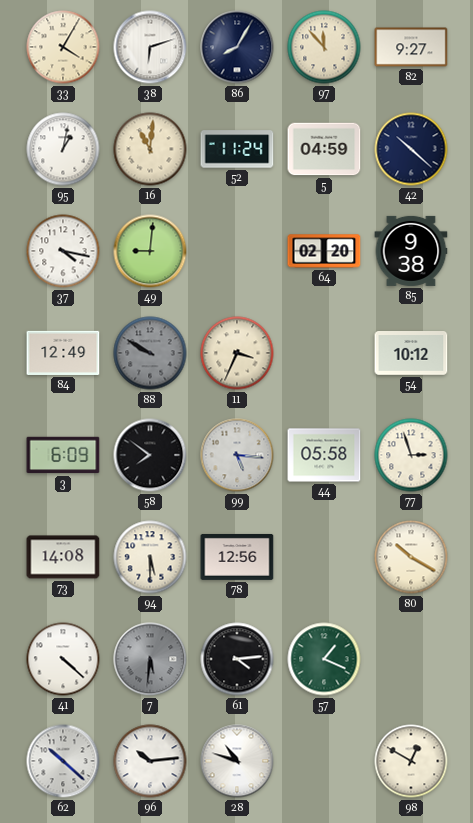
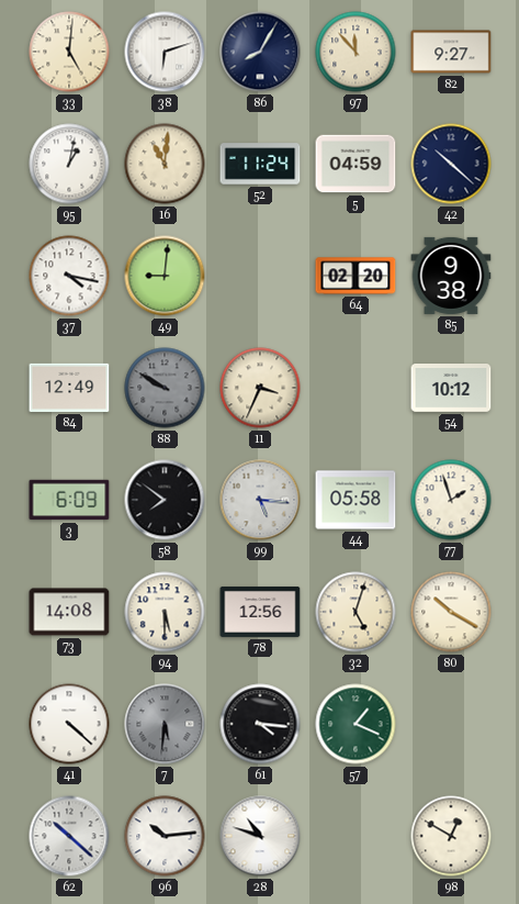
33: 4:05 -> 5:01 (69, 52)
77: 2:57 -> 1:57 (451, 500)
32: none -> 5:03 (356, 612)
61: 4:14 -> 4:16 (260, 724)
